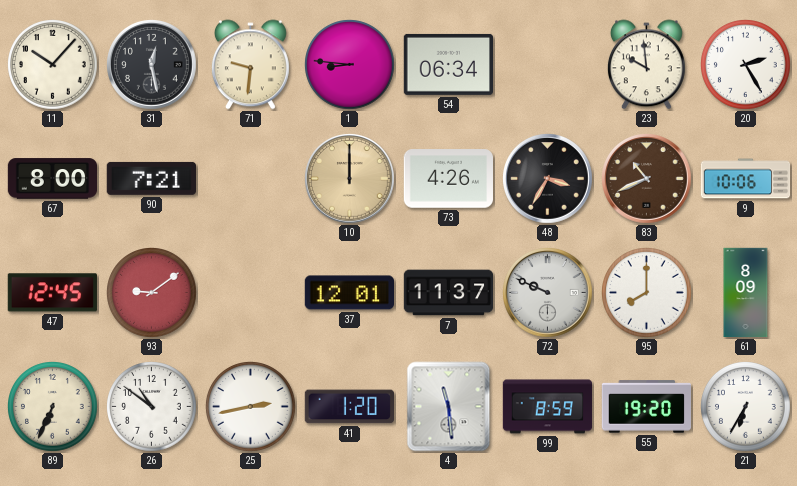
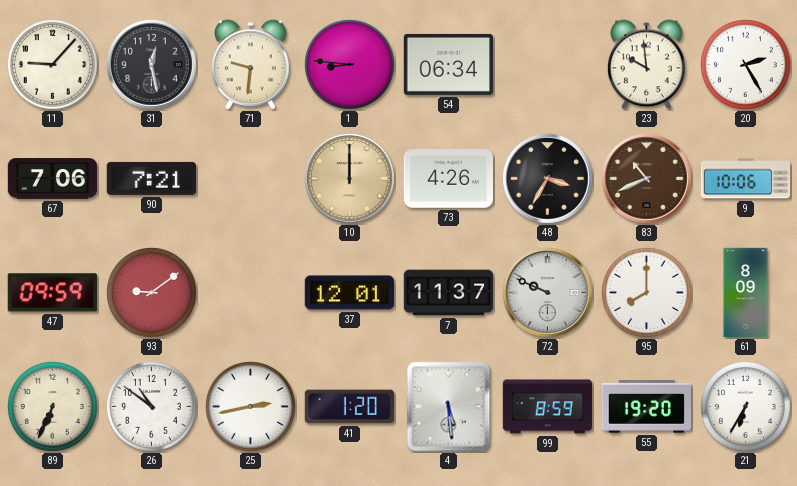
11: 10:07 -> 9:07 (53, 65)
67: 8:00 -> 7:06 (53, 179)
47: 12:45 -> 09:59 (52, 293)
4: 11:29 -> 5:29 (449, 407)
